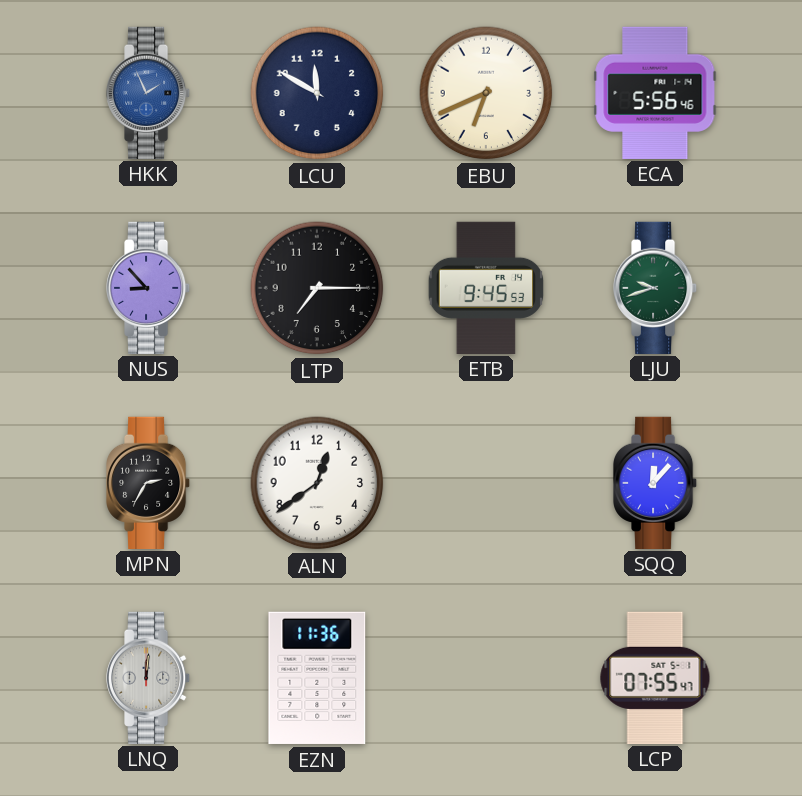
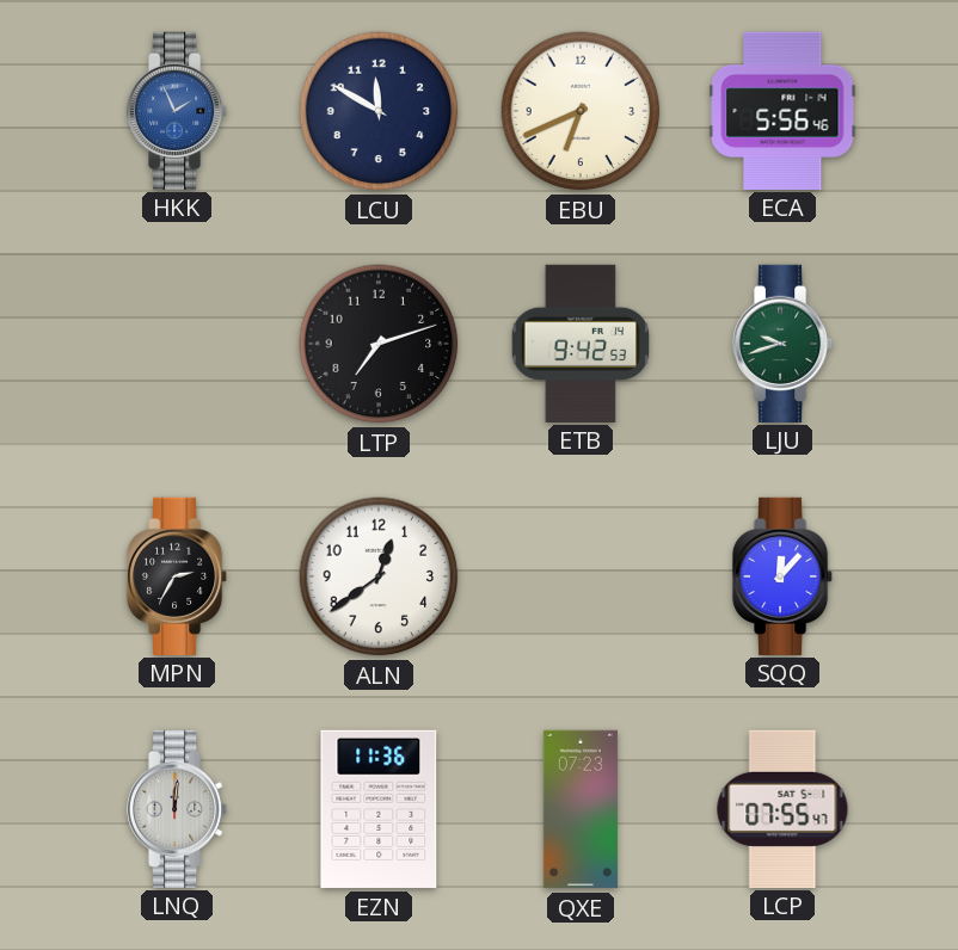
NUS: 8:53 -> none (148, 287)
LTP: 7:15 -> 7:12 (379, 344)
ETB: 9:45 -> 9:42 (581, 343)
QXE: none -> 07:23 (581, 809)
